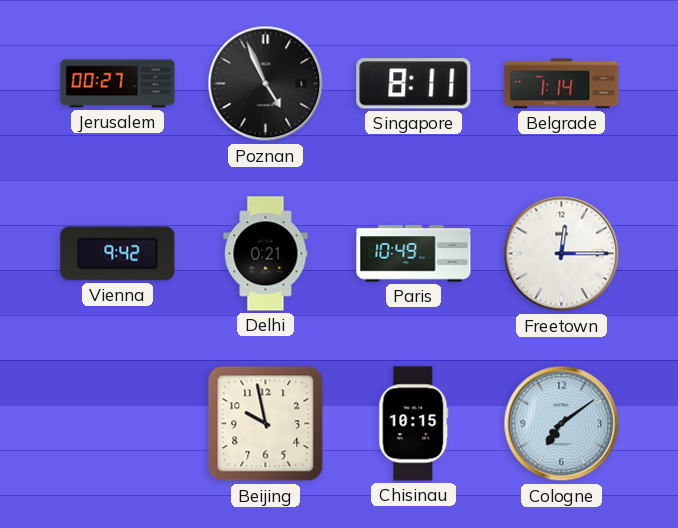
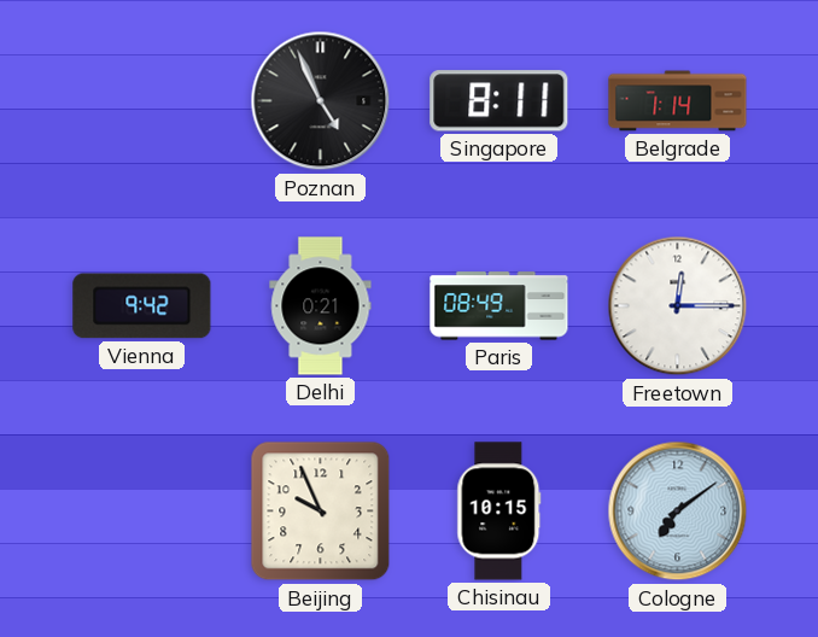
Jerusalem: 00:27 -> none (118, 84)
Paris: 10:49 -> 08:49 (499, 306)
Beijing: 9:58 -> 9:56 (321, 512)
